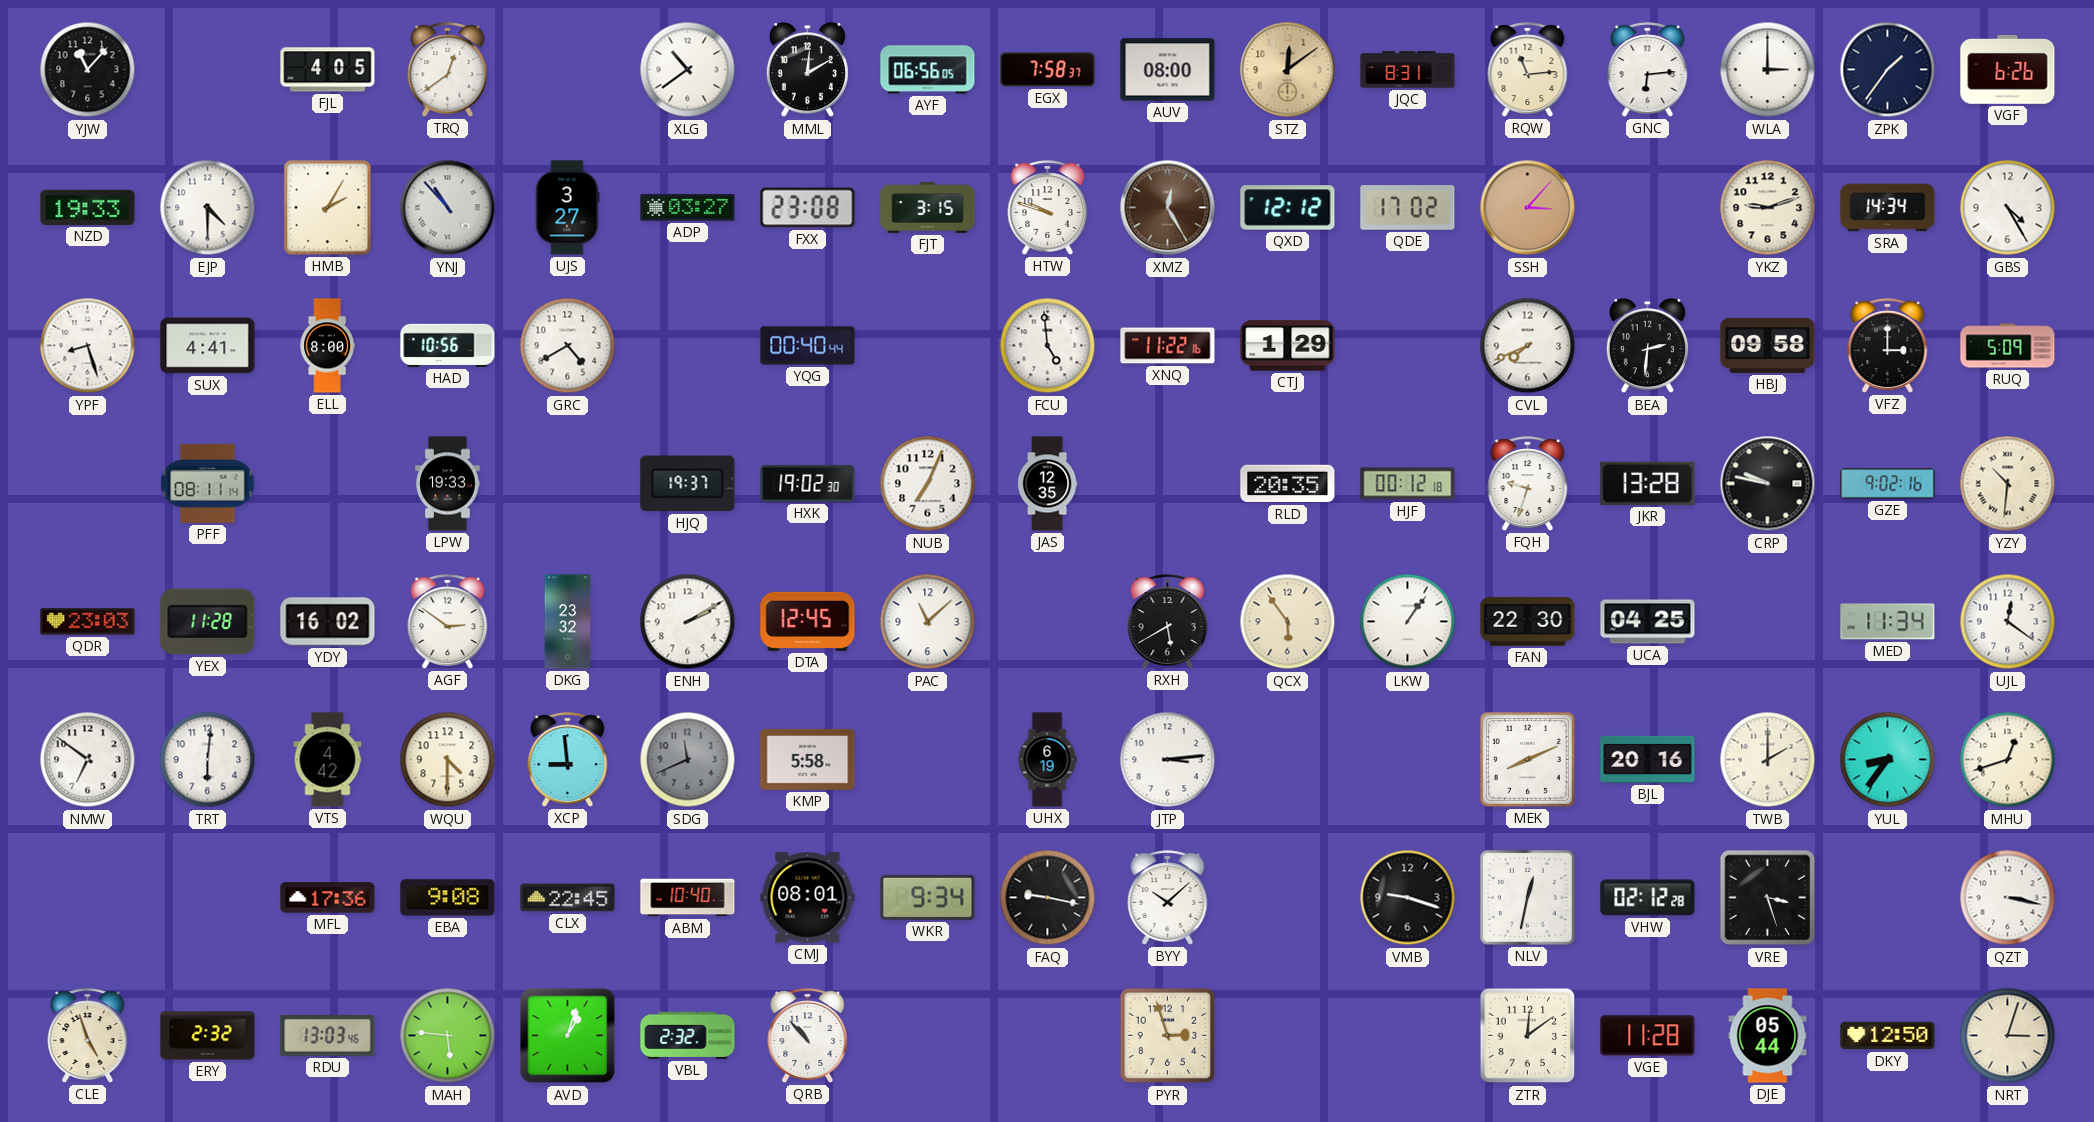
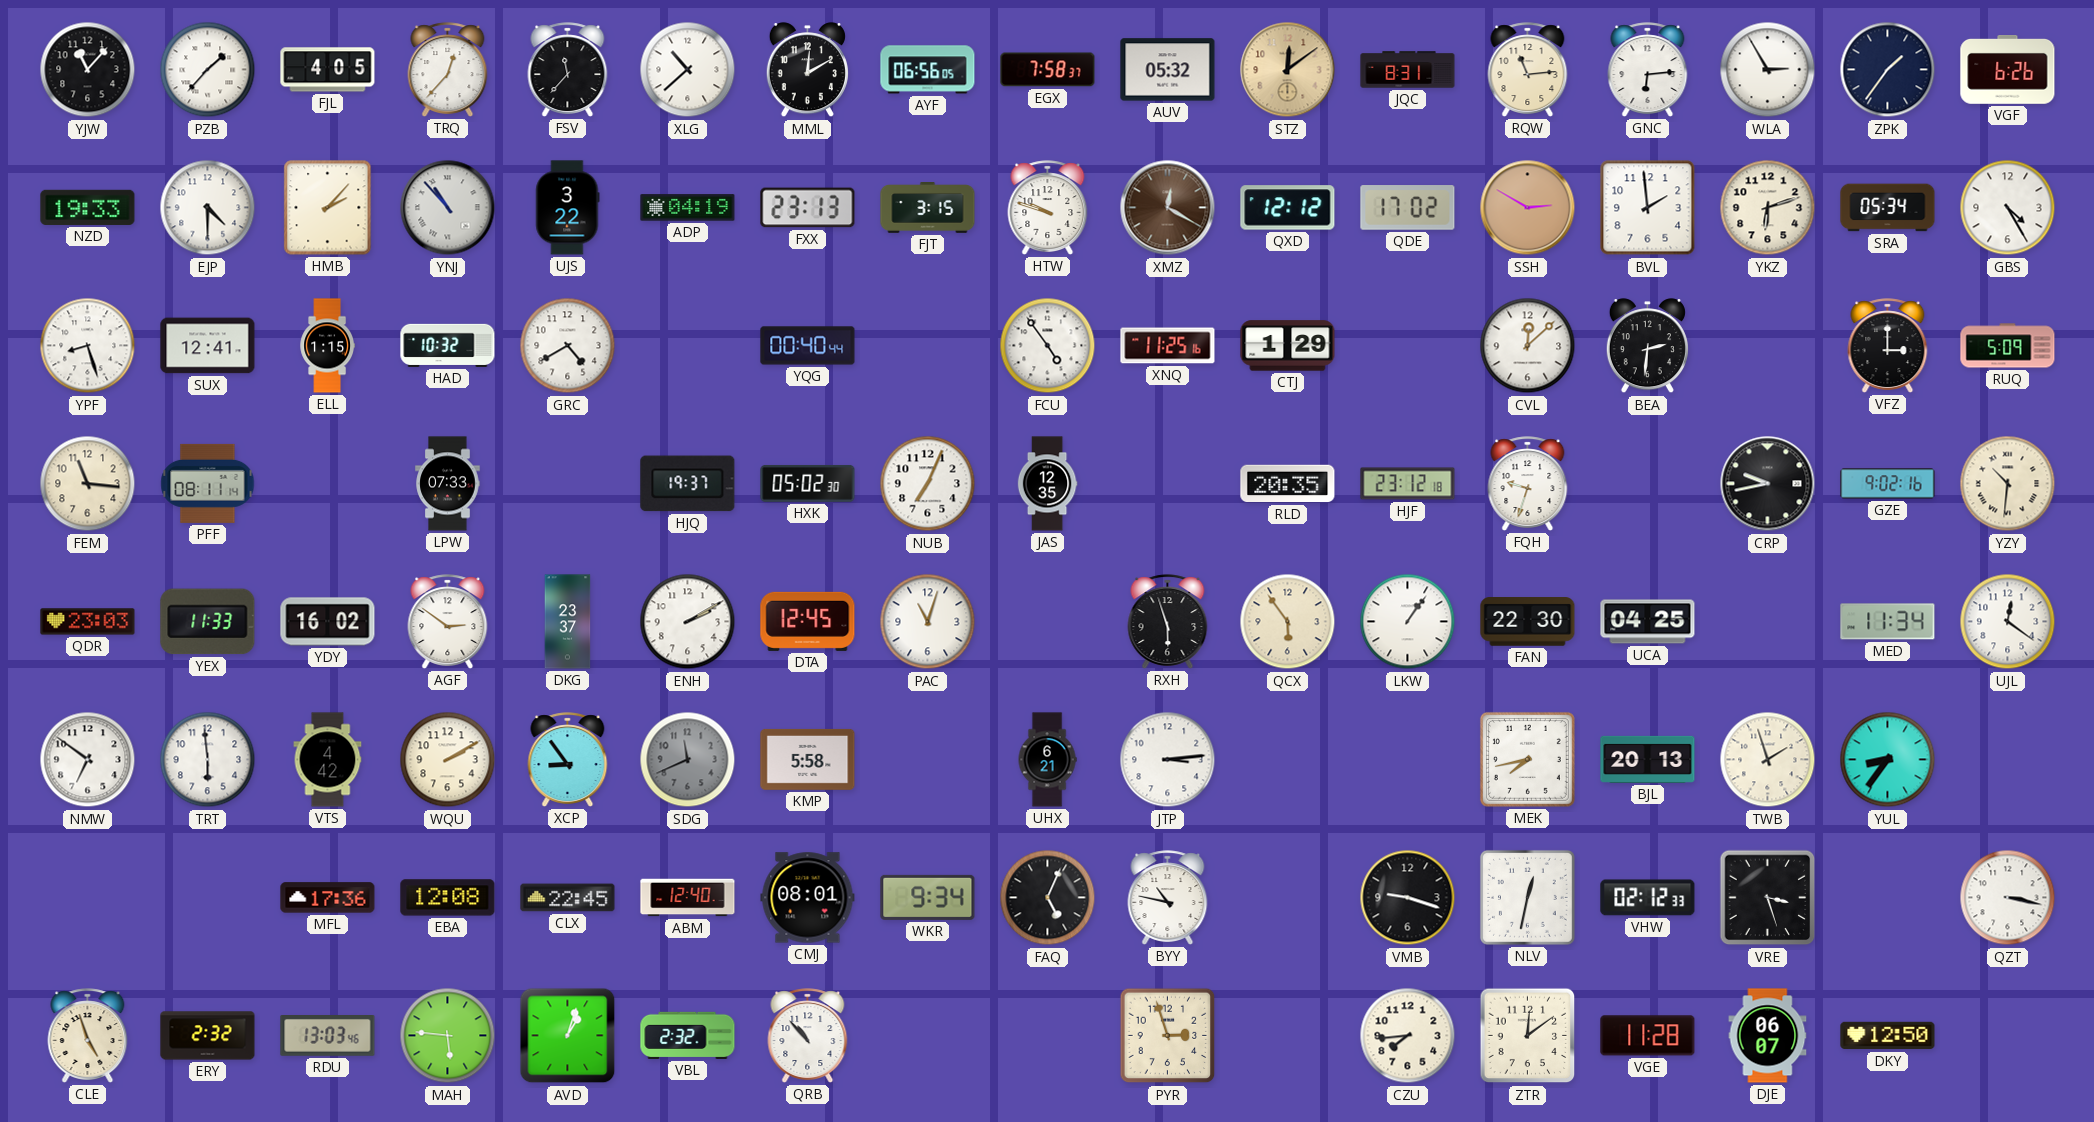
PZB: none -> 1:37 (208, 70)
TRQ: 12:39 -> 12:37 (448, 70)
FSV: none -> 11:37 (568, 70)
XLG: 10:39 -> 10:38 (688, 70)
AUV: 08:00 -> 05:32 (1168, 70)
WLA: 3:00 -> 2:55 (1768, 70)
HMB: 2:05 -> 2:07 (328, 208)
UJS: 3:27 -> 3:22 (568, 208)
ADP: 03:27 -> 04:19 (688, 208)
FXX: 23:08 -> 23:13 (808, 208)
XMZ: 12:25 -> 12:20 (1168, 208)
SSH: 3:07 -> 2:50 (1528, 208)
BVL: none -> 1:59 (1648, 208)
YKZ: 9:12 -> 6:12 (1768, 208)
SRA: 14:34 -> 05:34 (1888, 208)
SUX: 4:41 -> 12:41 (208, 346)
ELL: 8:00 -> 1:15 (327, 346)
HAD: 10:56 -> 10:32 (448, 345)
FCU: 4:59 -> 4:54 (1048, 346)
XNQ: 11:22 -> 11:25 (1168, 346)
CVL: 7:41 -> 12:08 (1528, 346)
HBJ: 09:58 -> none (1768, 345)
FEM: none -> 11:16 (88, 484)
LPW: 19:33 -> 07:33 (448, 484)
HXK: 19:02 -> 05:02 (808, 483)
HJF: 00:12 -> 23:12 (1408, 484)
JKR: 13:28 -> none (1648, 483)
CRP: 9:47 -> 9:43 (1768, 484)
YEX: 11:28 -> 11:33 (208, 622)
DKG: 23:32 -> 23:37 (568, 622)
PAC: 11:08 -> 11:03 (928, 622)
RXH: 5:40 -> 5:57 (1168, 622)
TRT: 6:01 -> 5:59 (208, 760)
WQU: 4:30 -> 2:10 (448, 760)
XCP: 8:59 -> 8:54 (568, 760)
UHX: 6:19 -> 6:21 (1047, 760)
MEK: 8:11 -> 7:43 (1527, 759)
BJL: 20:16 -> 20:13 (1648, 759)
TWB: 2:00 -> 1:57 (1768, 760)
MHU: 12:42 -> none (2008, 760)
EBA: 9:08 -> 12:08 (448, 898)
ABM: 10:40 -> 12:40 (688, 898)
FAQ: 9:17 -> 5:04 (1048, 898)
BYY: 10:08 -> 10:47 (1168, 898)
VHW: 02:12:28 -> 02:12:33 (1648, 898)
CZU: none -> 7:44 (1408, 1036)
DJE: 05:44 -> 06:07 (1768, 1036)
NRT: 3:03 -> none (2008, 1036)
